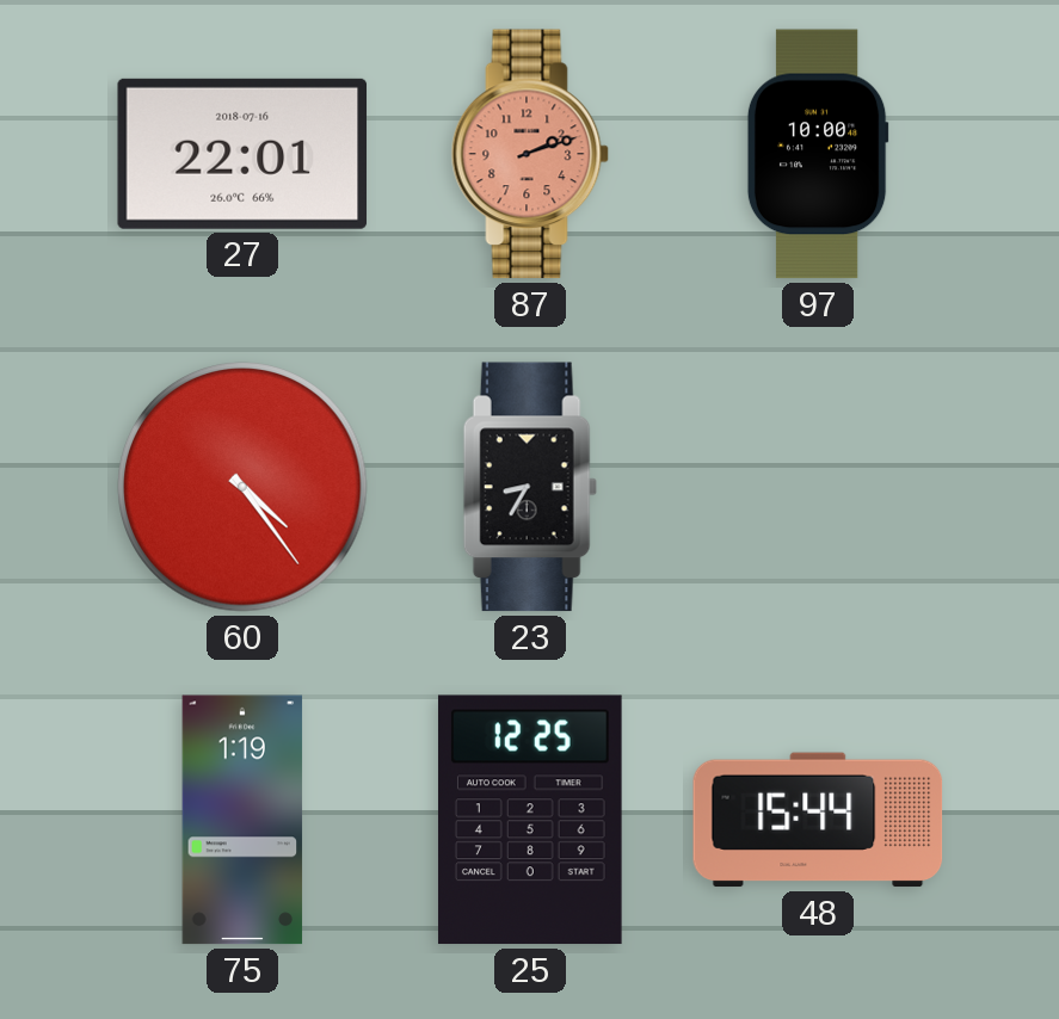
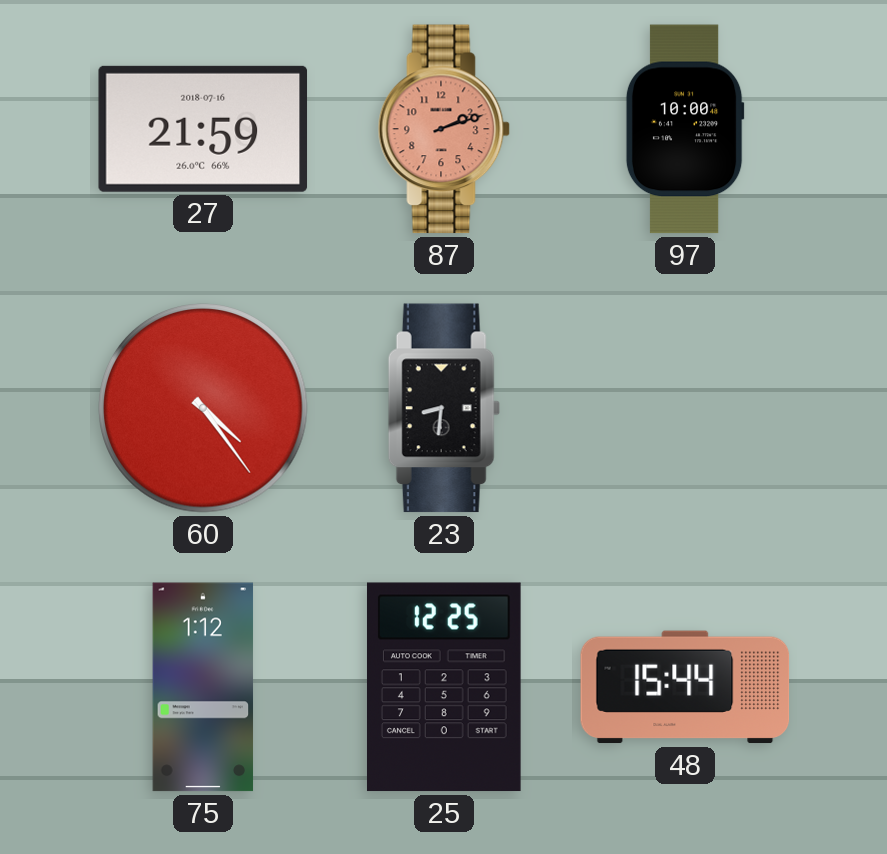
27: 22:01 -> 21:59 (203, 129)
23: 8:35 -> 8:31 (444, 408)
75: 1:19 -> 1:12 (203, 687)
